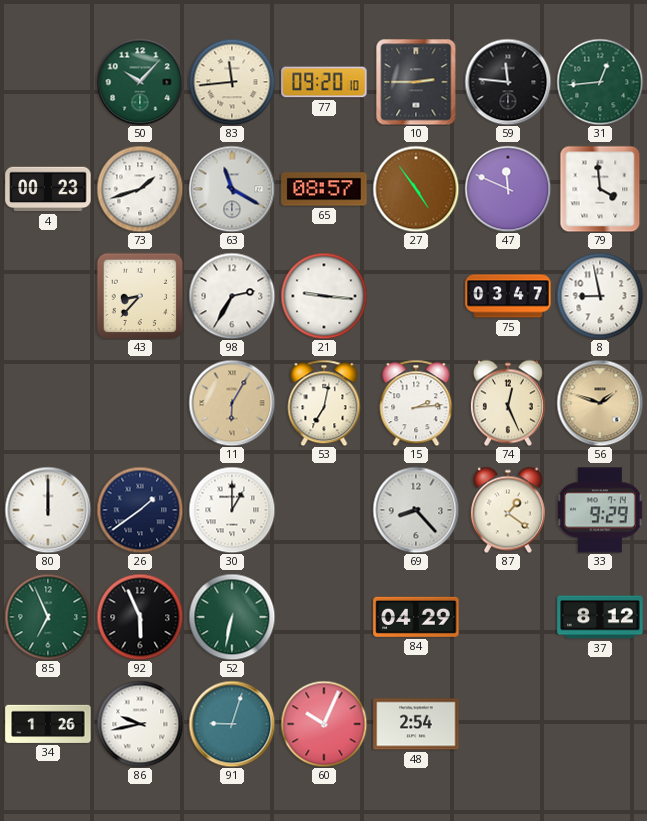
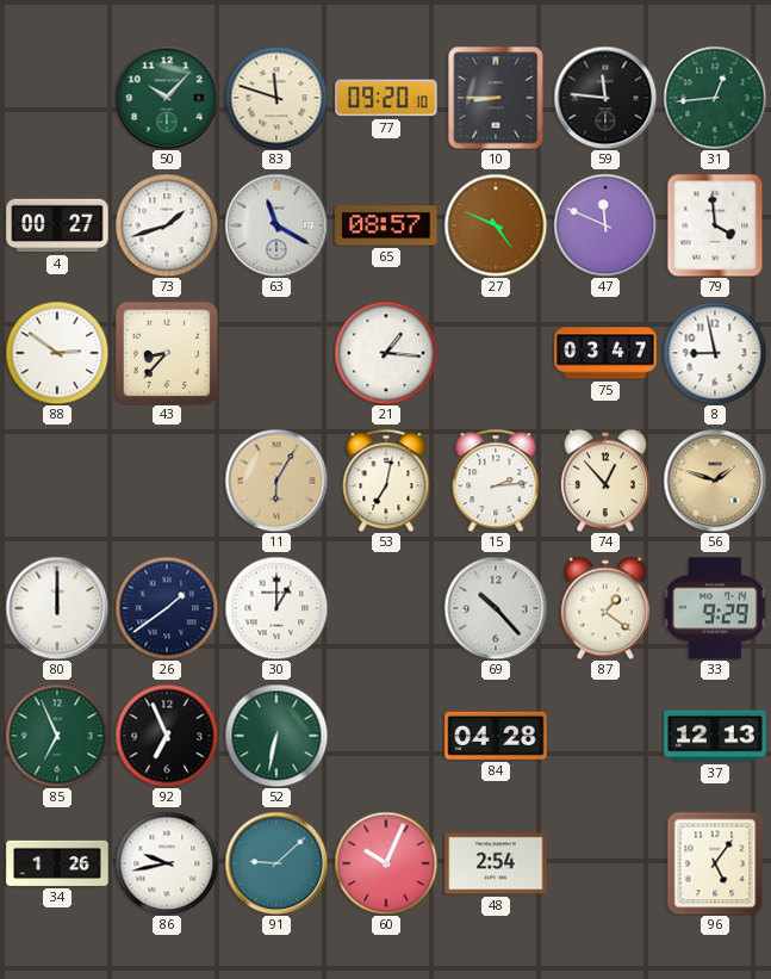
83: 11:44 -> 11:48 (276, 98)
10: 2:45 -> 8:45 (496, 98)
4: 00:23 -> 00:27 (57, 225)
27: 4:54 -> 4:49 (496, 225)
88: none -> 2:51 (57, 353)
98: 2:35 -> none (232, 296)
21: 9:16 -> 1:16 (386, 353)
74: 12:26 -> 12:53 (605, 481)
69: 8:23 -> 10:23 (496, 608)
92: 5:56 -> 6:56 (167, 736)
84: 04:29 -> 04:28 (496, 736)
37: 8:12 -> 12:13 (715, 736)
91: 9:03 -> 9:08 (276, 863)
96: none -> 5:06 (715, 863)
